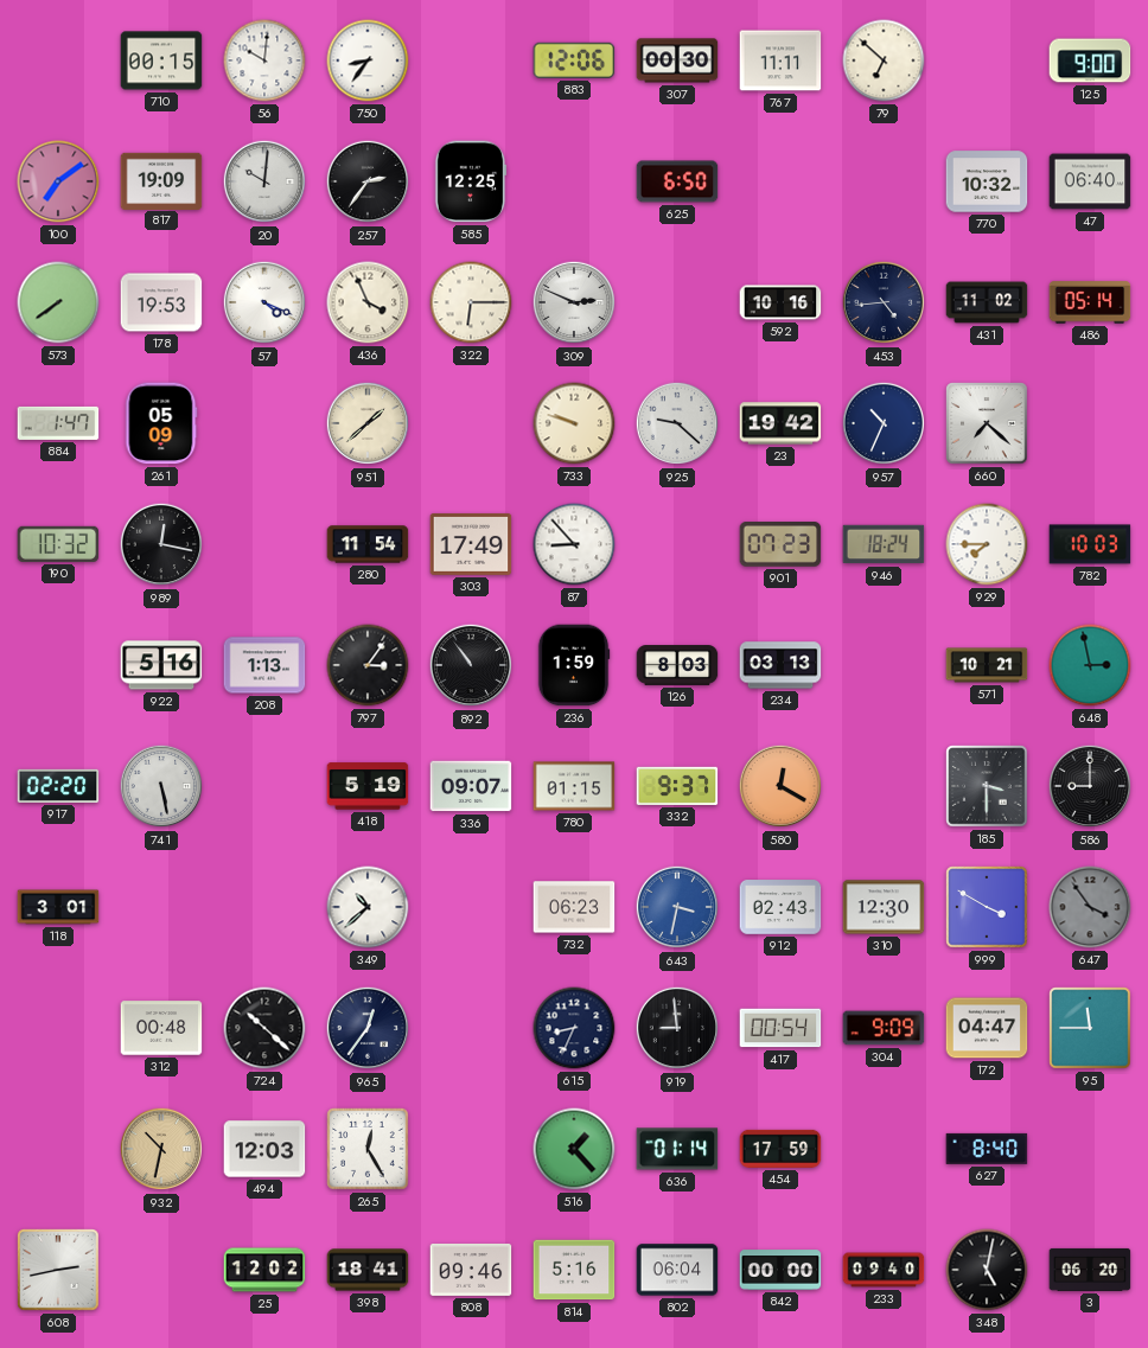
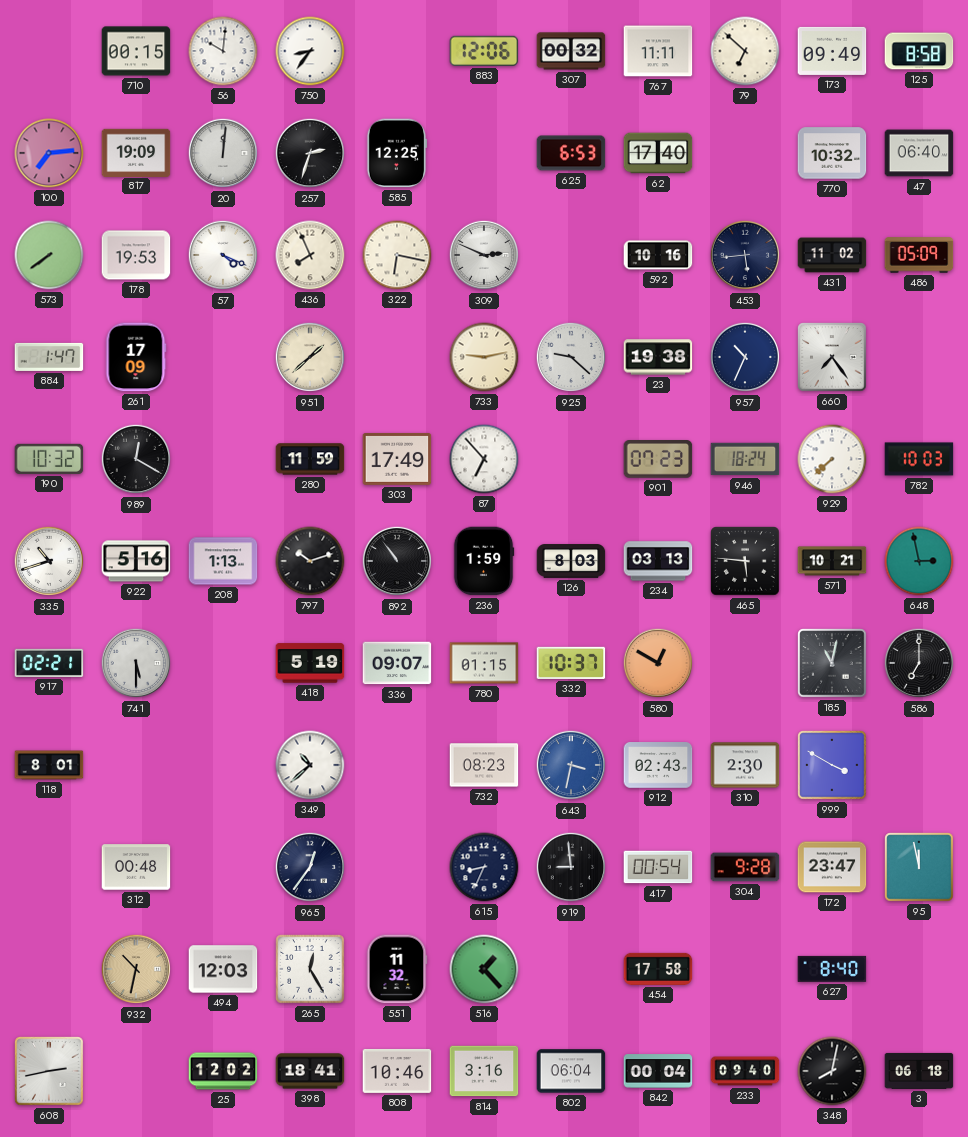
307: 00:30 -> 00:32 (571, 51)
173: none -> 09:49 (832, 51)
125: 9:00 -> 8:58 (919, 51)
100: 7:09 -> 7:14 (49, 153)
20: 10:01 -> 12:01 (223, 153)
257: 2:36 -> 2:33 (310, 153)
625: 6:50 -> 6:53 (571, 153)
62: none -> 17:40 (658, 153)
436: 3:56 -> 7:56 (310, 255)
322: 6:15 -> 6:17 (397, 255)
453: 4:44 -> 5:44 (745, 255)
486: 05:14 -> 05:09 (919, 255)
261: 05:09 -> 17:09 (136, 357)
733: 9:48 -> 9:13 (484, 357)
23: 19:42 -> 19:38 (658, 357)
660: 7:22 -> 7:24 (832, 357)
989: 12:17 -> 12:20 (136, 459)
280: 11:54 -> 11:59 (310, 459)
87: 8:53 -> 6:53 (484, 459)
929: 7:45 -> 7:38 (832, 459)
335: none -> 10:42 (49, 561)
797: 3:06 -> 10:12 (310, 561)
465: none -> 5:46 (745, 561)
917: 02:20 -> 02:21 (49, 663)
741: 5:28 -> 5:30 (136, 663)
332: 9:37 -> 10:37 (571, 663)
580: 12:20 -> 12:50 (658, 663)
185: 3:30 -> 11:02 (832, 663)
586: 9:00 -> 7:00 (919, 663)
118: 3:01 -> 8:01 (49, 765)
732: 06:23 -> 08:23 (484, 765)
310: 12:30 -> 2:30 (745, 765)
647: 3:54 -> none (1090, 907)
724: 10:22 -> none (264, 1028)
304: 9:09 -> 9:28 (745, 867)
172: 04:47 -> 23:47 (832, 867)
95: 11:45 -> 11:58 (919, 867)
551: none -> 11:32 (397, 969)
636: 01:14 -> none (677, 1149)
454: 17:59 -> 17:58 (658, 969)
808: 09:46 -> 10:46 (397, 1071)
814: 5:16 -> 3:16 (484, 1071)
842: 00:00 -> 00:04 (658, 1071)
348: 5:02 -> 8:02 (832, 1071)
3: 06:20 -> 06:18 (919, 1071)
